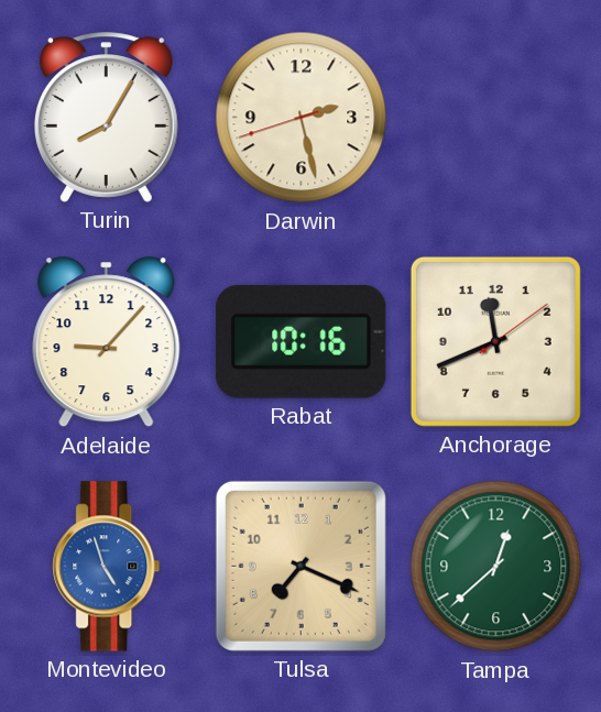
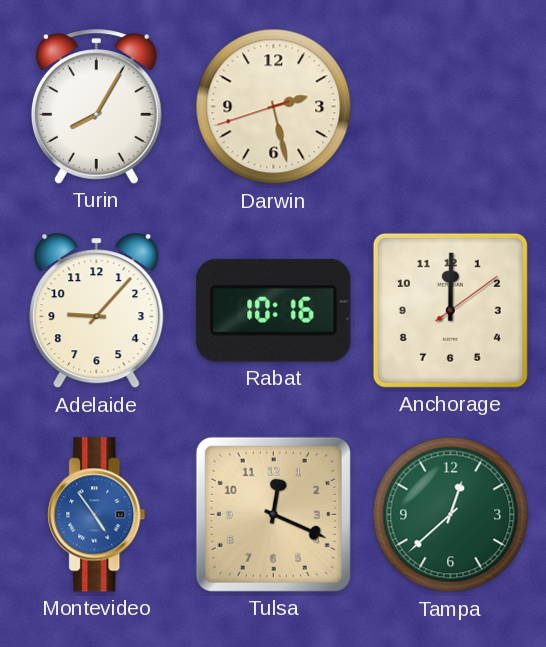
Anchorage: 11:41 -> 12:00 (450, 310)
Montevideo: 4:57 -> 4:54 (97, 515)
Tulsa: 7:19 -> 12:19 (273, 514)
